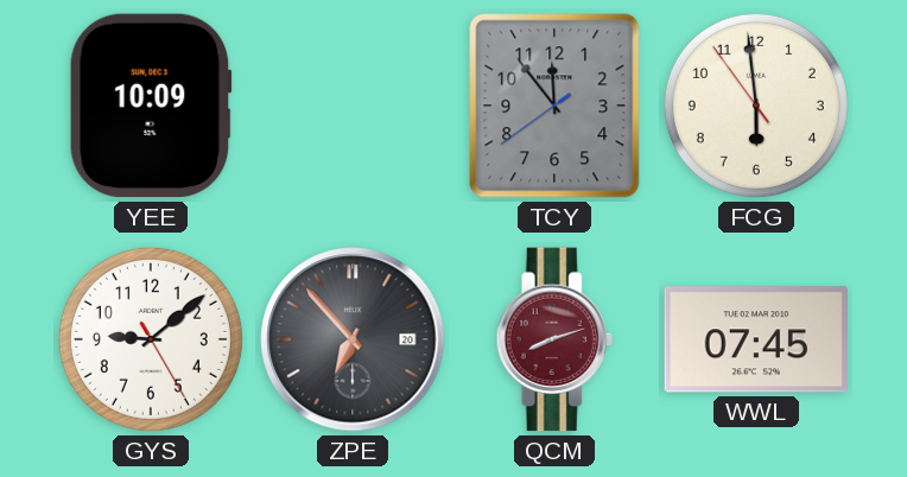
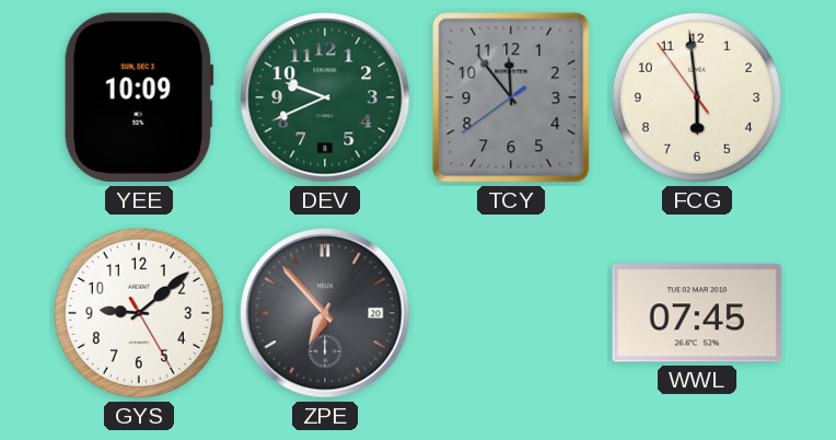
DEV: none -> 9:41 (325, 97)
QCM: 8:12 -> none (554, 339)
